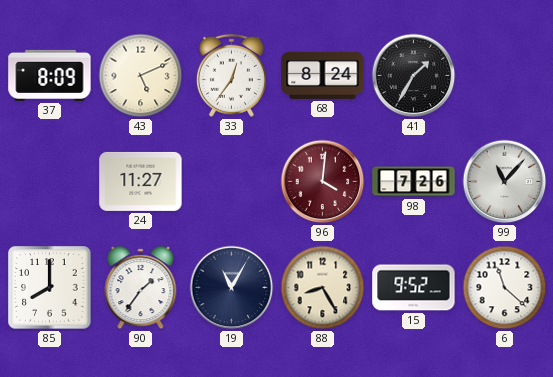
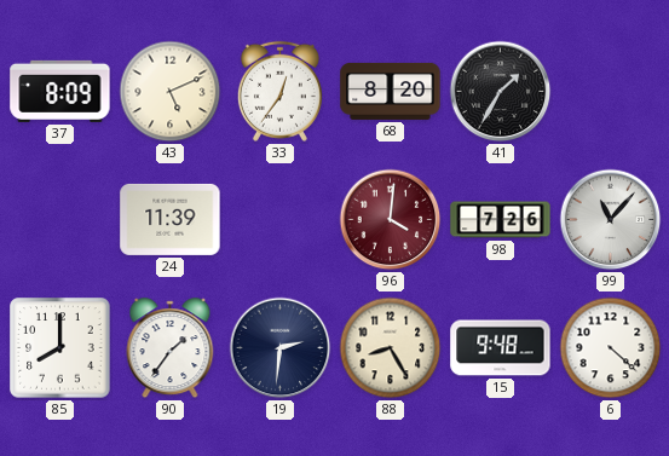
68: 8:24 -> 8:20 (391, 91)
24: 11:27 -> 11:39 (171, 219)
19: 11:05 -> 2:31 (281, 348)
15: 9:52 -> 9:48 (501, 348)
6: 11:22 -> 4:22 (611, 348)
